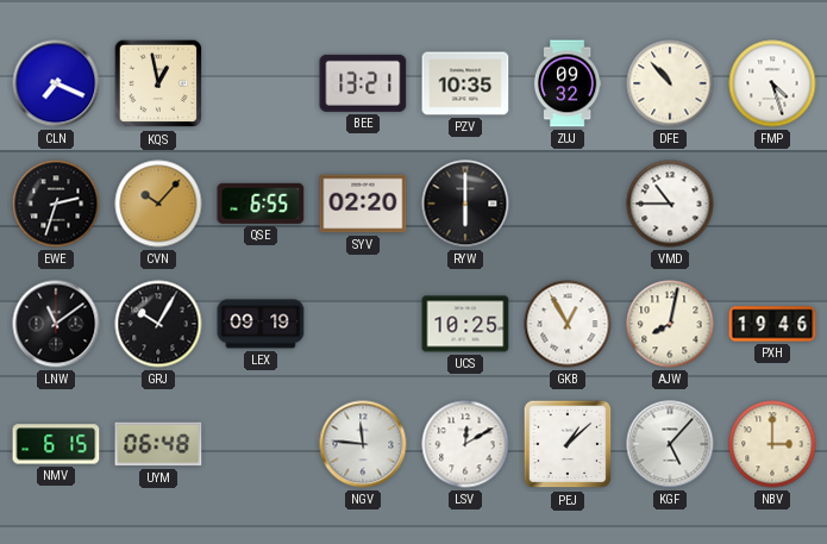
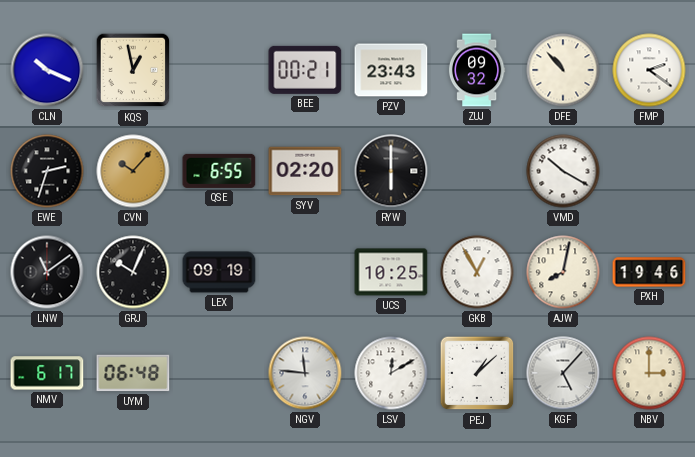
CLN: 7:19 -> 10:19 (47, 70)
BEE: 13:21 -> 00:21 (305, 70)
PZV: 10:35 -> 23:43 (391, 70)
FMP: 4:27 -> 2:21 (649, 70)
VMD: 10:45 -> 10:20 (563, 171)
GRJ: 10:05 -> 10:04 (133, 272)
NMV: 6:15 -> 6:17 (47, 373)
